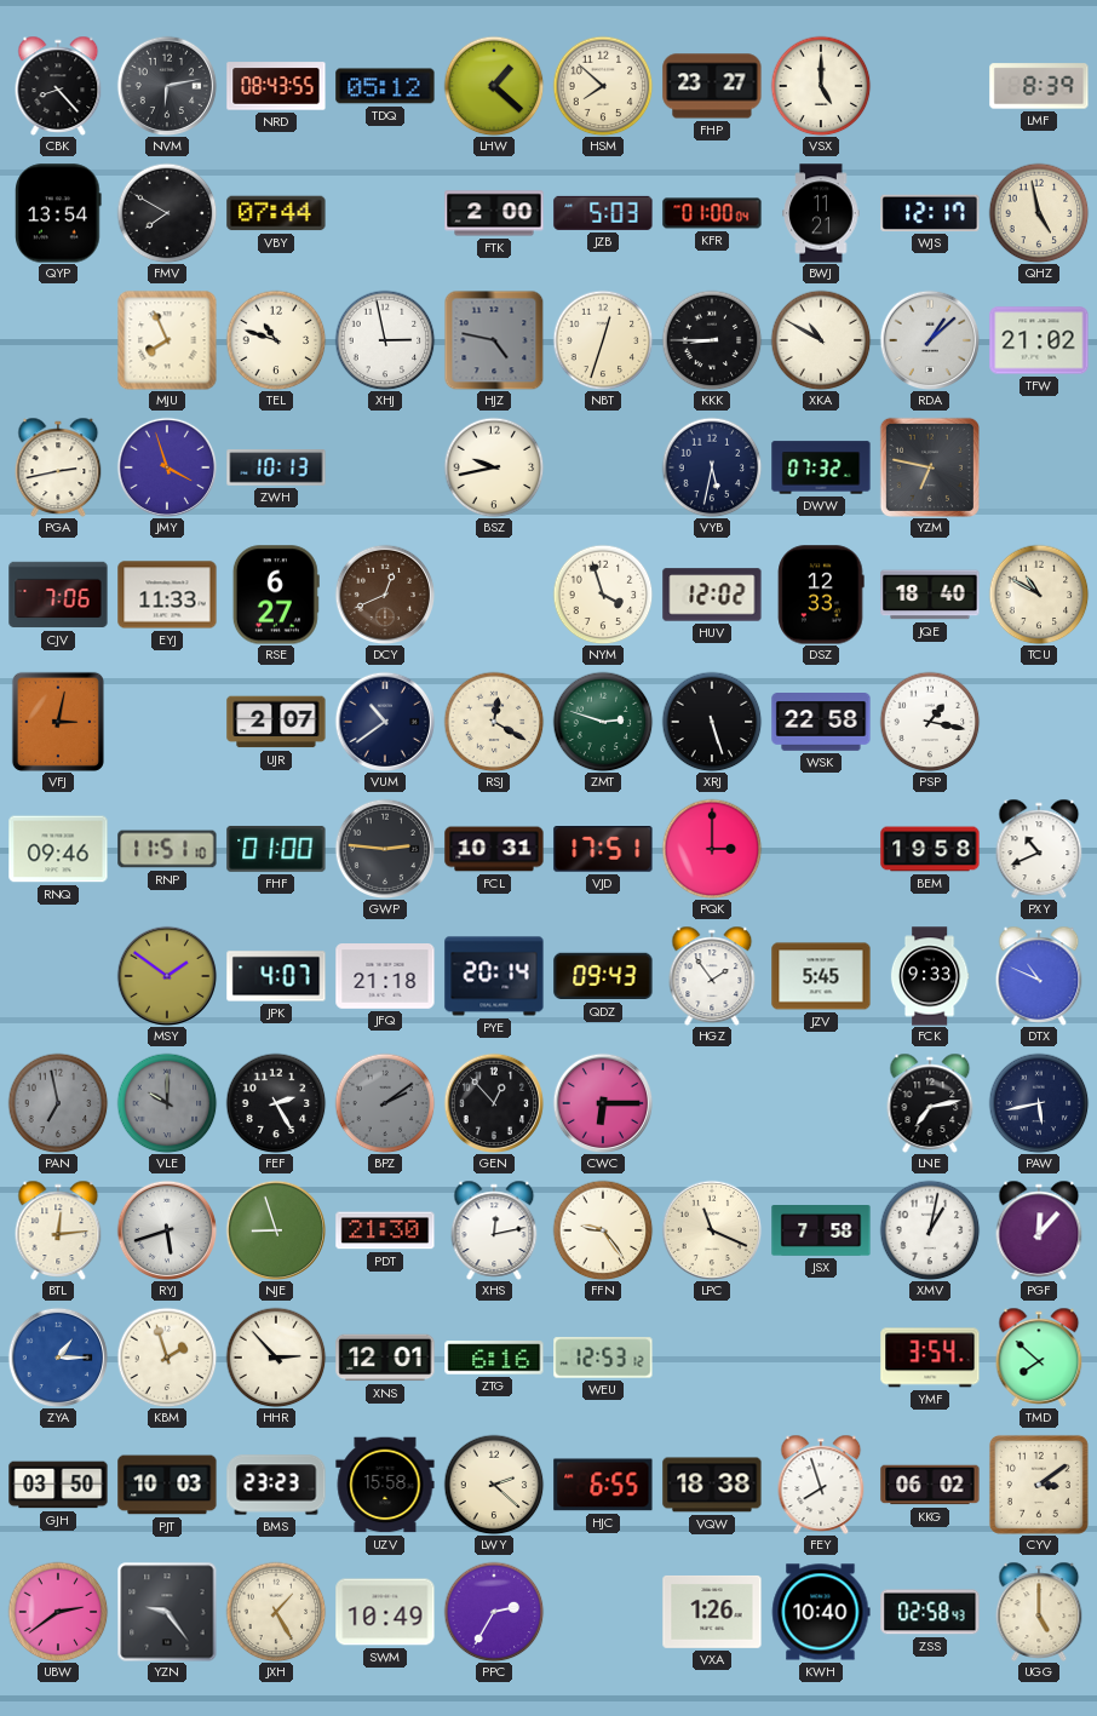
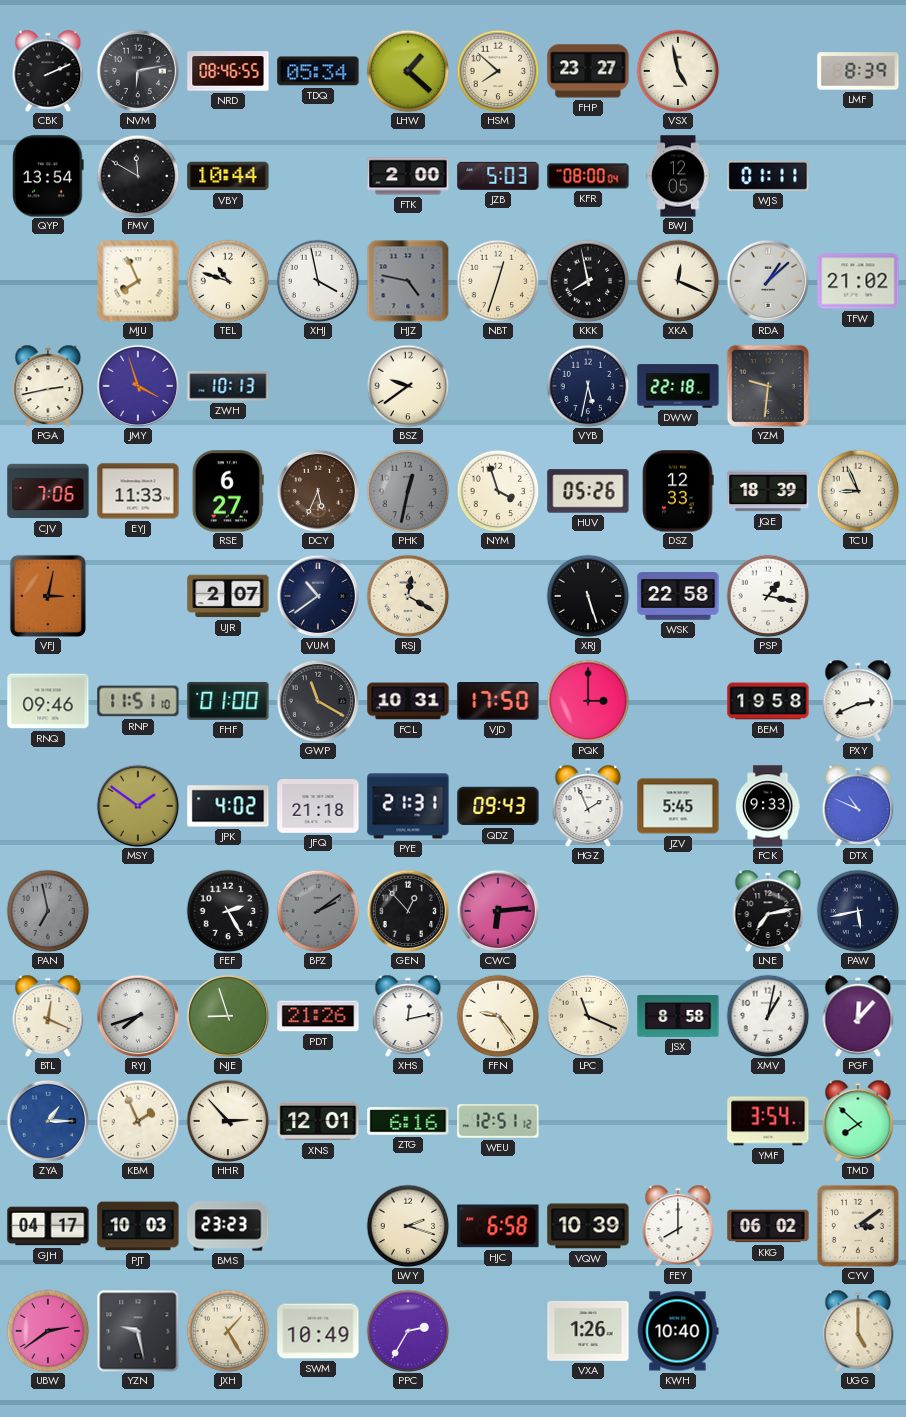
CBK: 8:23 -> 2:11 (48, 71)
NRD: 08:43 -> 08:46 (228, 71)
TDQ: 05:12 -> 05:34 (318, 71)
VSX: 5:00 -> 4:58 (678, 71)
FMV: 7:50 -> 11:50 (138, 176)
VBY: 07:44 -> 10:44 (228, 176)
KFR: 01:00 -> 08:00 (588, 176)
BWJ: 11:21 -> 12:05 (678, 176)
WJS: 12:17 -> 01:11 (768, 176)
QHZ: 4:58 -> none (1039, 213)
XHJ: 2:58 -> 3:58 (318, 281)
KKK: 8:45 -> 7:58 (588, 281)
XKA: 10:50 -> 12:19 (678, 281)
BSZ: 9:43 -> 9:39 (408, 386)
DWW: 07:32 -> 22:18 (678, 386)
YZM: 6:47 -> 9:31 (768, 386)
DCY: 12:41 -> 5:34 (318, 491)
PHK: none -> 12:32 (408, 491)
HUV: 12:02 -> 05:26 (588, 491)
JQE: 18:40 -> 18:39 (768, 491)
TCU: 10:50 -> 8:56 (858, 491)
ZMT: 2:48 -> none (603, 722)
GWP: 2:46 -> 11:20 (318, 701)
VJD: 17:51 -> 17:50 (498, 701)
PXY: 10:41 -> 2:41 (858, 701)
JPK: 4:07 -> 4:02 (228, 806)
PYE: 20:14 -> 21:31 (408, 806)
HGZ: 1:54 -> 1:56 (588, 806)
VLE: 10:00 -> none (167, 1103)
CWC: 6:15 -> 6:14 (498, 911)
BTL: 12:14 -> 12:19 (48, 1016)
RYJ: 5:42 -> 7:42 (138, 1016)
PDT: 21:30 -> 21:26 (318, 1016)
JSX: 7:58 -> 8:58 (678, 1017)
KBM: 1:57 -> 1:56 (138, 1121)
WEU: 12:53 -> 12:51 (498, 1121)
GJH: 03:50 -> 04:17 (48, 1226)
UZV: 15:58 -> none (385, 1485)
LWY: 2:22 -> 2:18 (408, 1226)
HJC: 6:55 -> 6:58 (498, 1226)
VQW: 18:38 -> 10:39 (588, 1226)
FEY: 7:57 -> 8:00 (678, 1226)
YZN: 9:24 -> 9:28 (138, 1331)
ZSS: 02:58 -> none (930, 1612)
